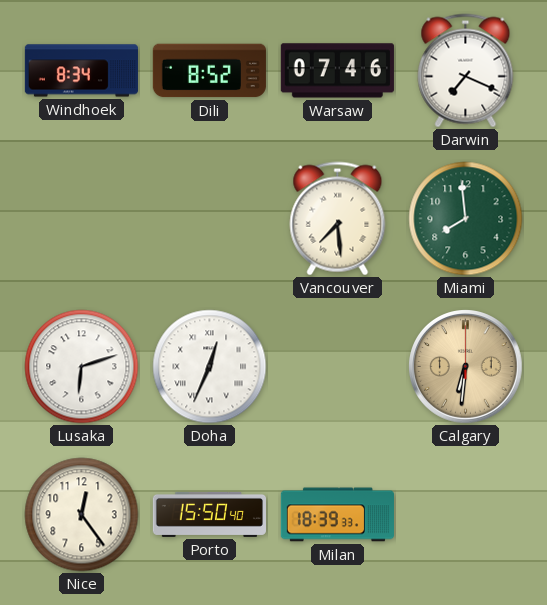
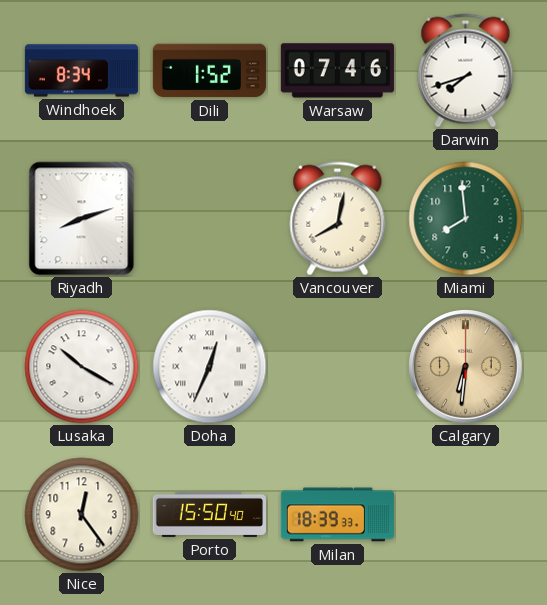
Dili: 8:52 -> 1:52 (209, 71)
Darwin: 7:19 -> 7:42 (466, 71)
Riyadh: none -> 8:12 (82, 219)
Vancouver: 7:29 -> 8:02 (338, 219)
Lusaka: 6:12 -> 10:20 (82, 367)
